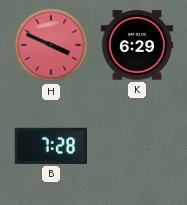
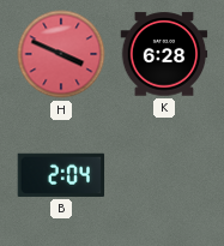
K: 6:29 -> 6:28 (164, 54)
B: 7:28 -> 2:04 (61, 175)
